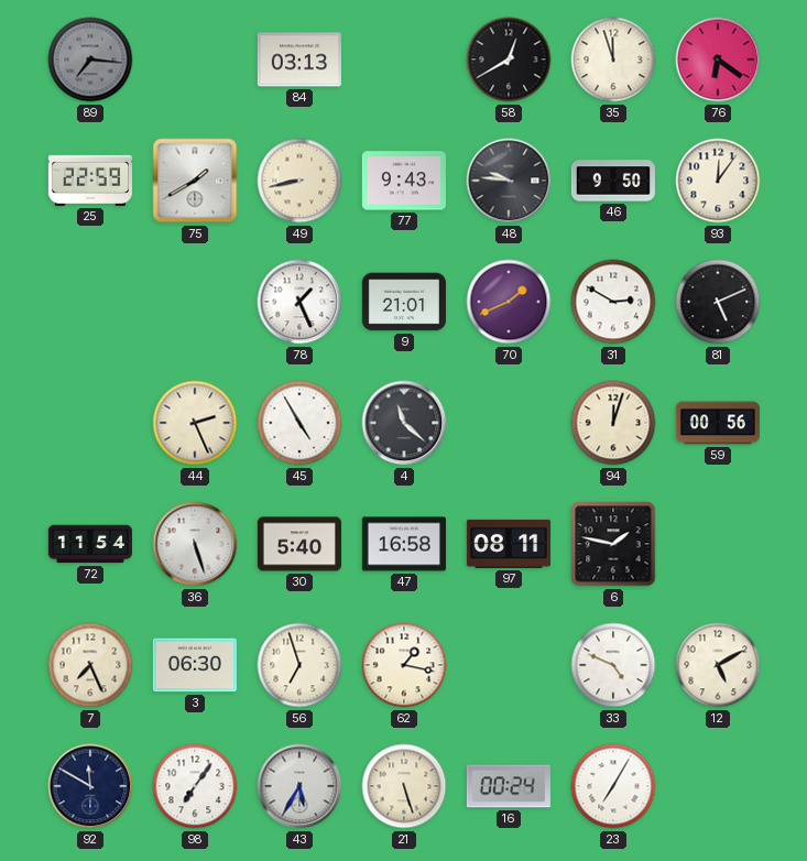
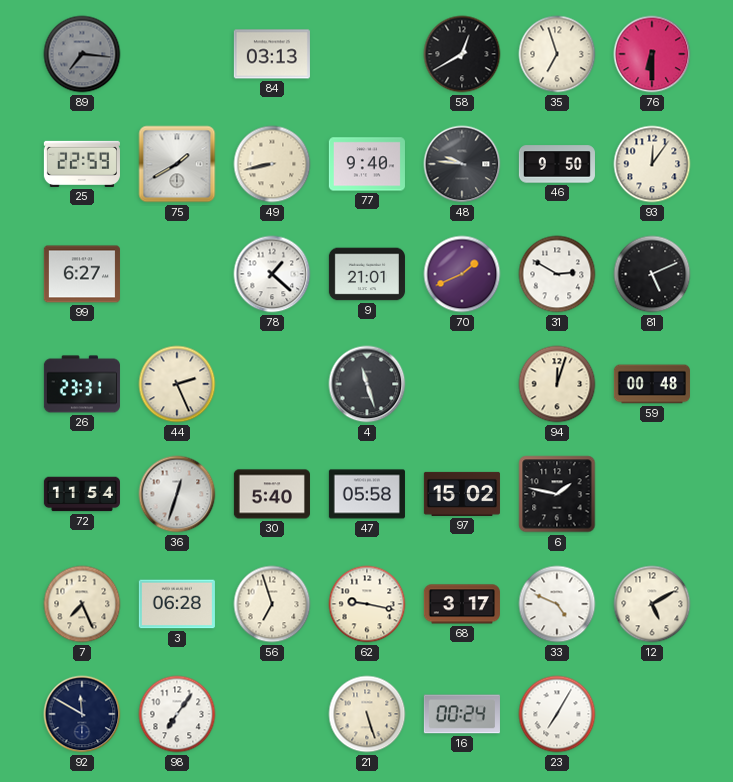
35: 11:57 -> 6:57 (557, 54)
76: 6:21 -> 6:30 (652, 54)
77: 9:43 -> 9:40 (367, 164)
99: none -> 6:27 (82, 274)
78: 1:26 -> 1:22 (272, 274)
26: none -> 23:31 (82, 384)
45: 4:55 -> none (299, 423)
4: 11:22 -> 11:27 (367, 384)
59: 00:56 -> 00:48 (652, 384)
36: 5:27 -> 12:33 (177, 494)
47: 16:58 -> 05:58 (367, 494)
97: 08:11 -> 15:02 (462, 494)
3: 06:30 -> 06:28 (177, 604)
62: 1:17 -> 9:17 (367, 604)
68: none -> 3:17 (462, 604)
43: 5:35 -> none (299, 786)
